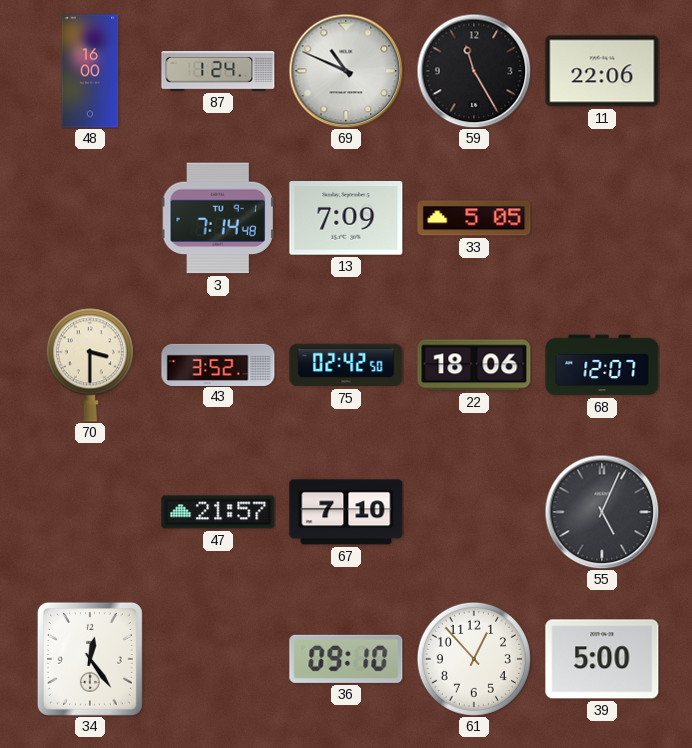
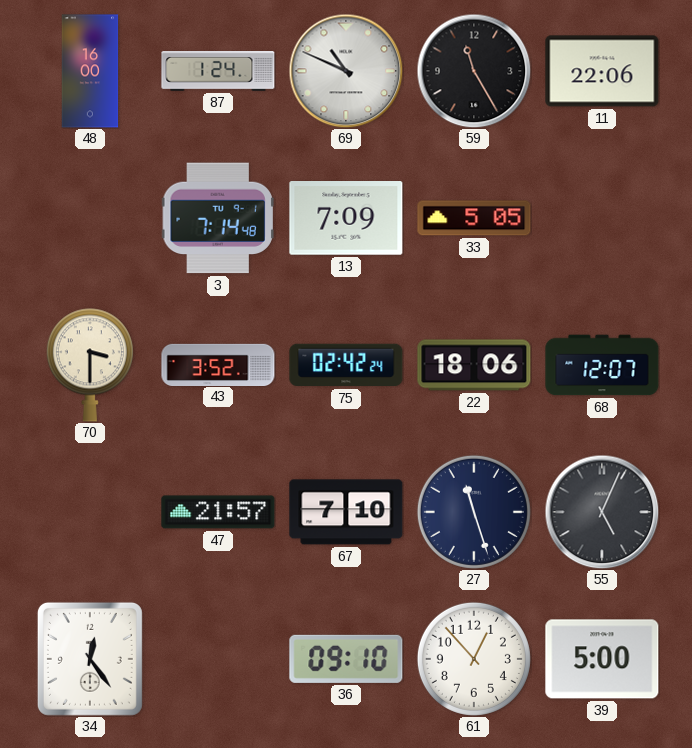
75: 02:42:50 -> 02:42:24 (346, 365)
27: none -> 11:27 (474, 512)
